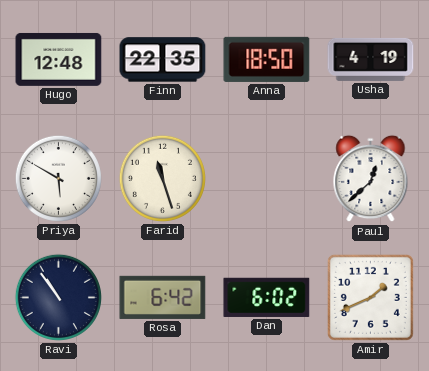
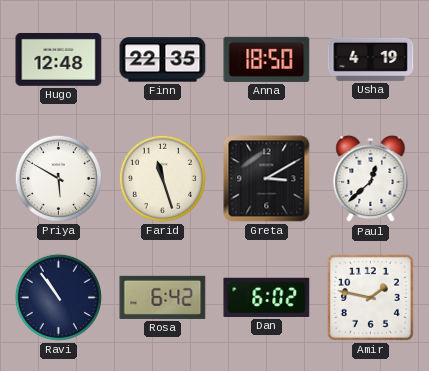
Greta: none -> 3:10 (267, 179)
Amir: 1:41 -> 1:47 (370, 297)
